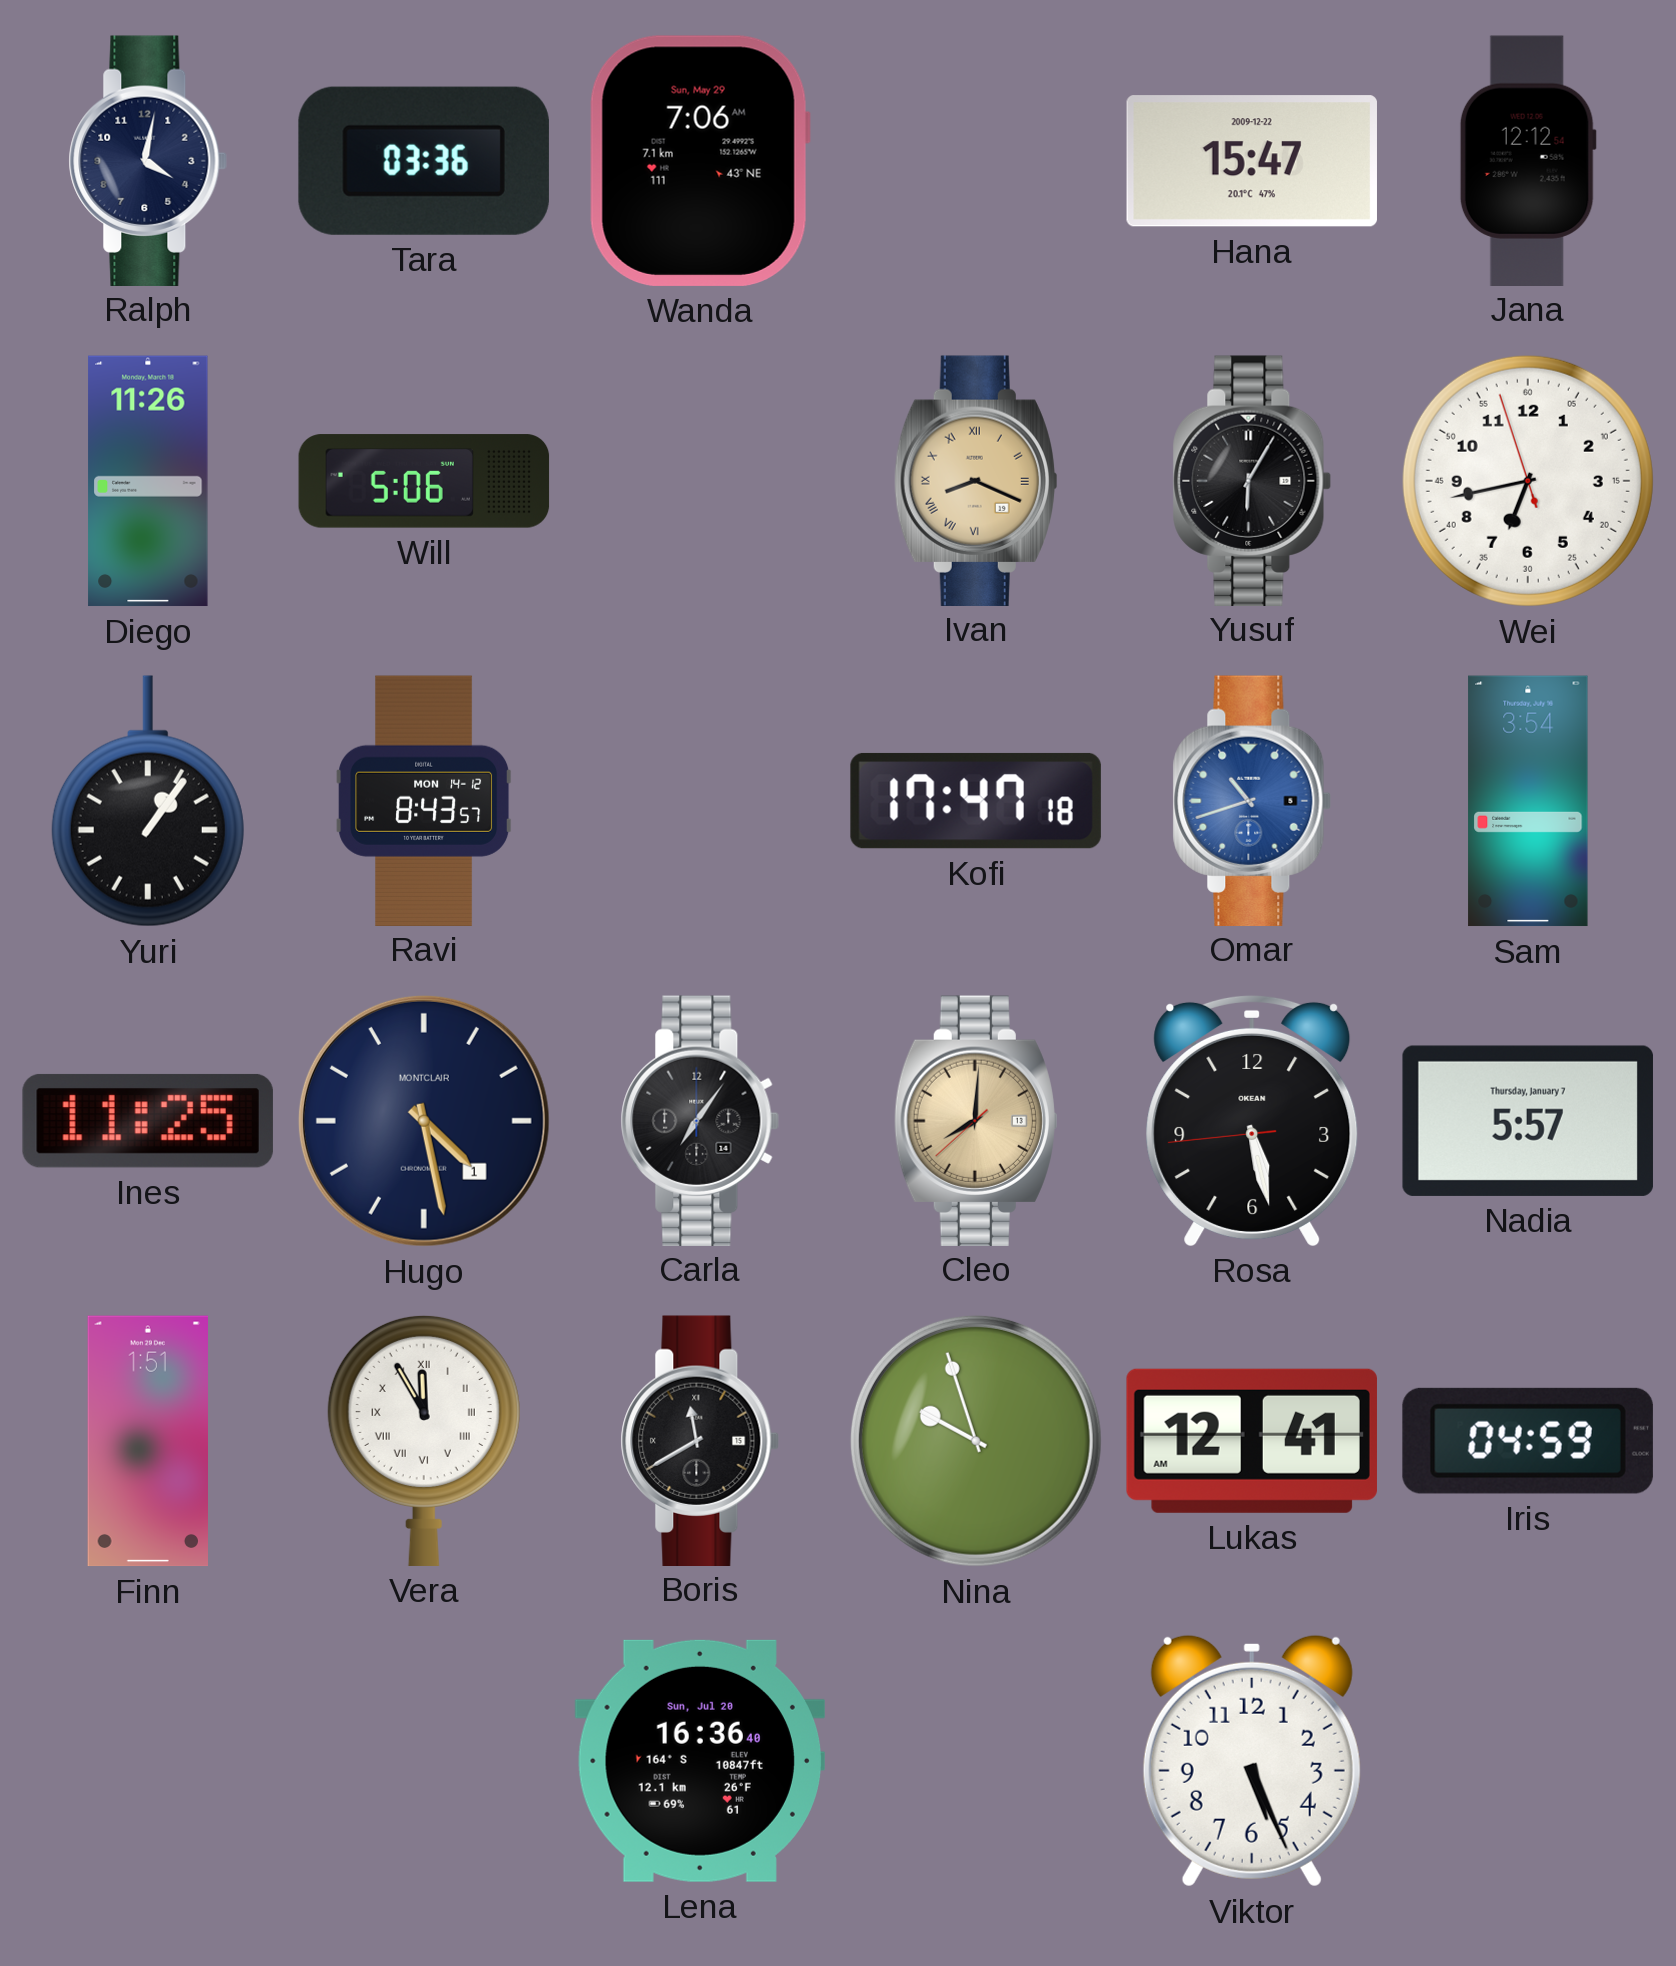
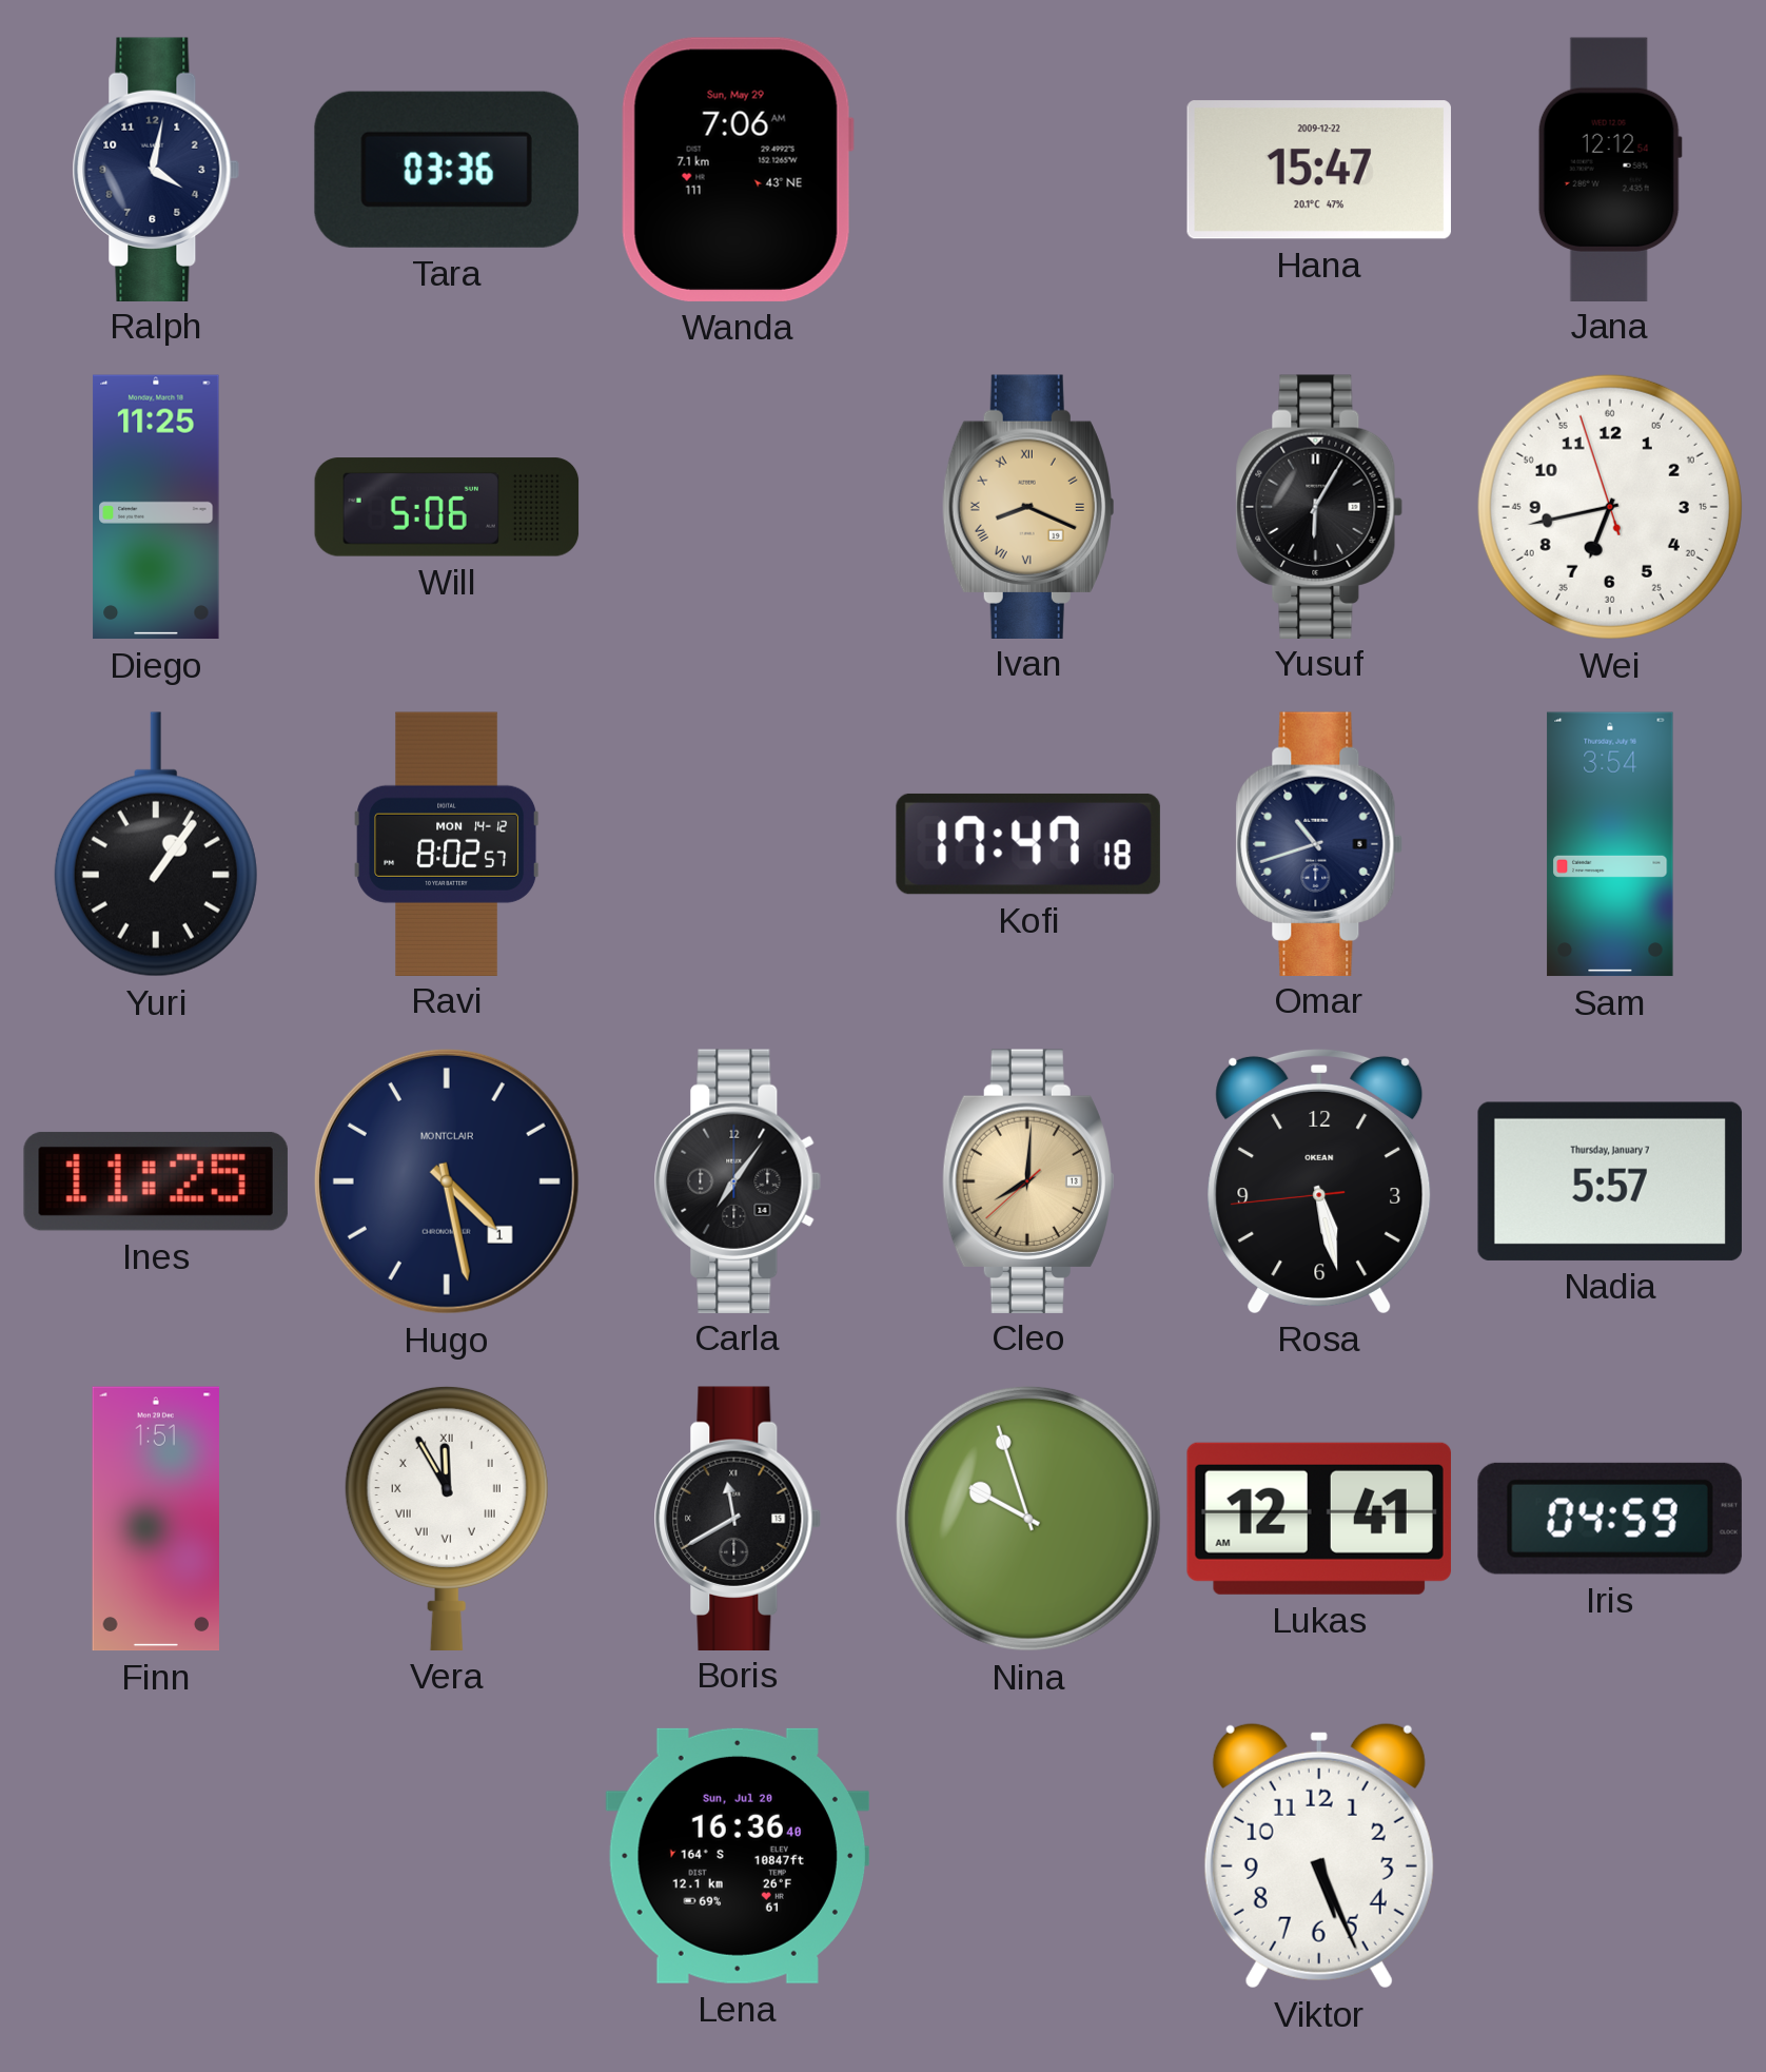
Diego: 11:26 -> 11:25 (156, 507)
Ravi: 8:43 -> 8:02 (447, 843)
Omar dial: blue -> navy (1319, 843)
